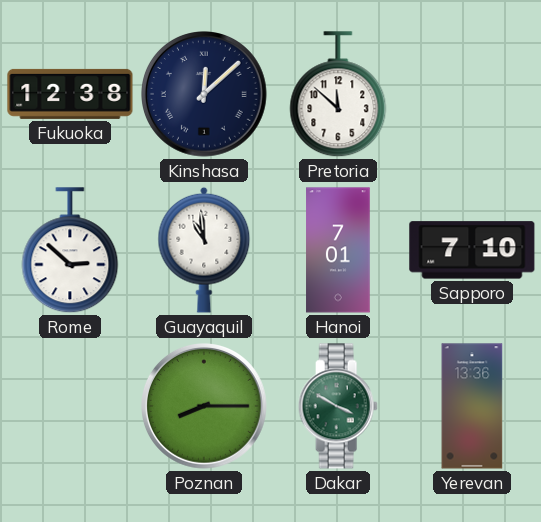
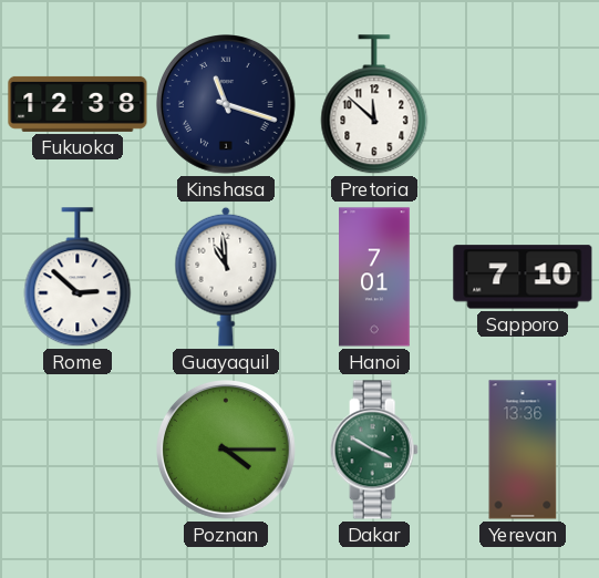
Kinshasa: 12:08 -> 11:18 (227, 105)
Poznan: 8:15 -> 4:15 (227, 451)
